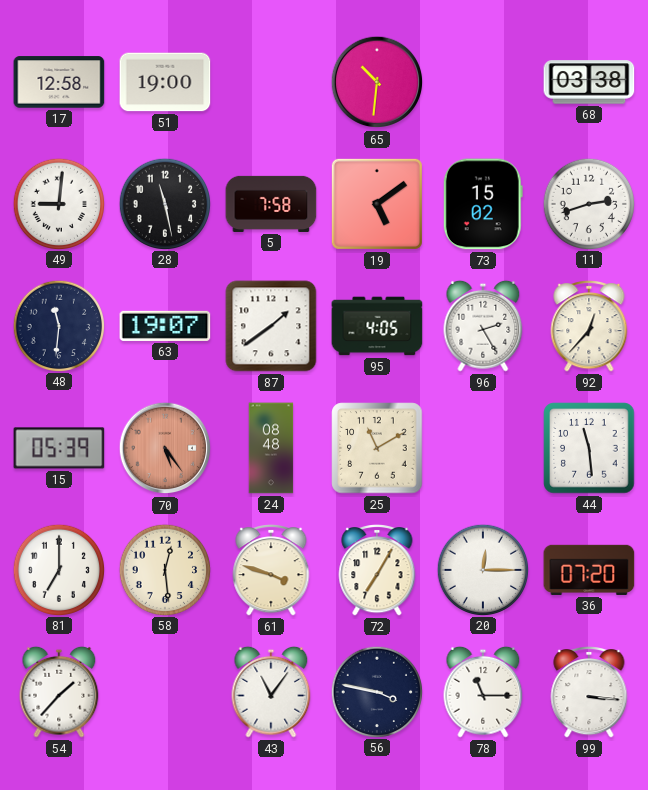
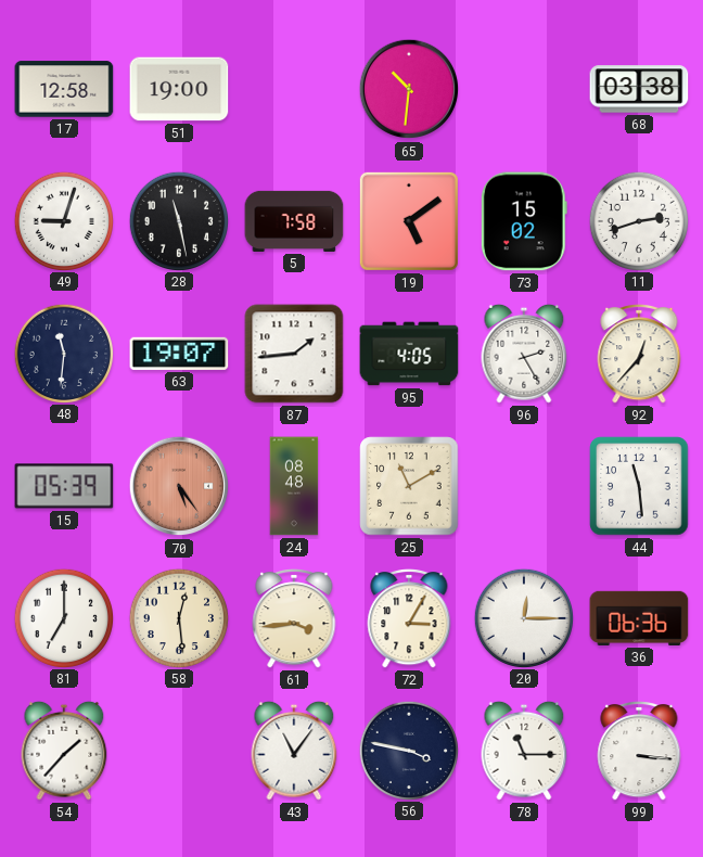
49: 9:01 -> 9:03 (63, 220)
87: 1:39 -> 1:44 (294, 354)
61: 3:48 -> 3:44 (294, 619)
72: 7:05 -> 3:05 (409, 619)
36: 07:20 -> 06:36 (639, 618)
